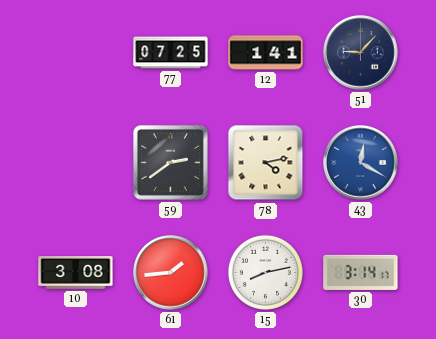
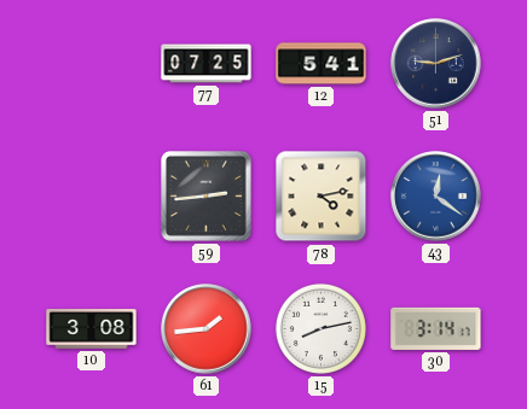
12: 1:41 -> 5:41 (322, 64)
51: 9:07 -> 9:12 (436, 64)
59: 2:39 -> 2:44 (207, 197)
43: 12:20 -> 12:21 (436, 197)
